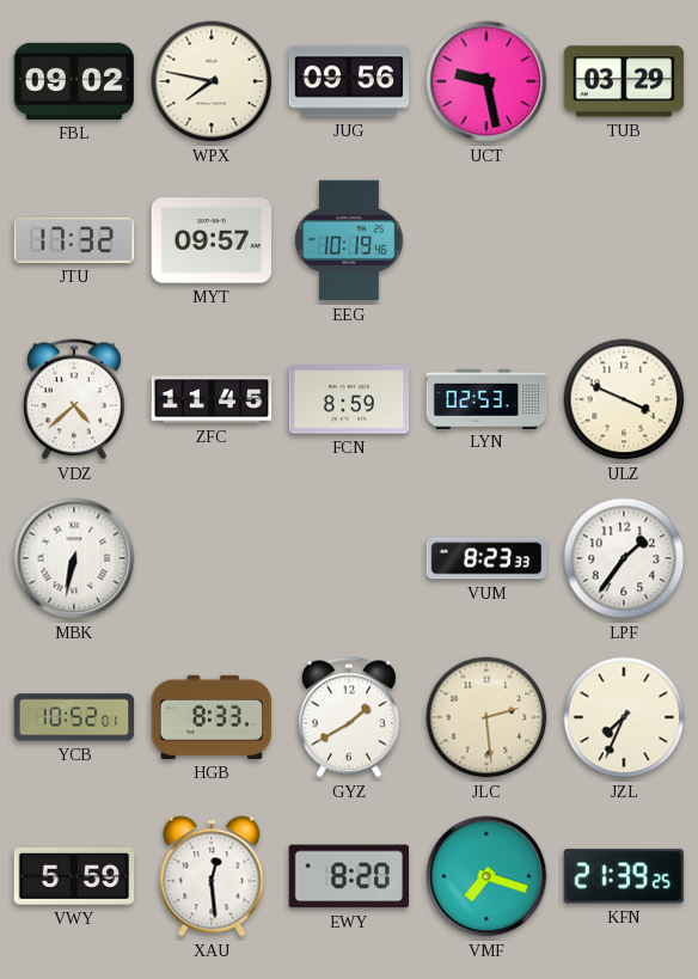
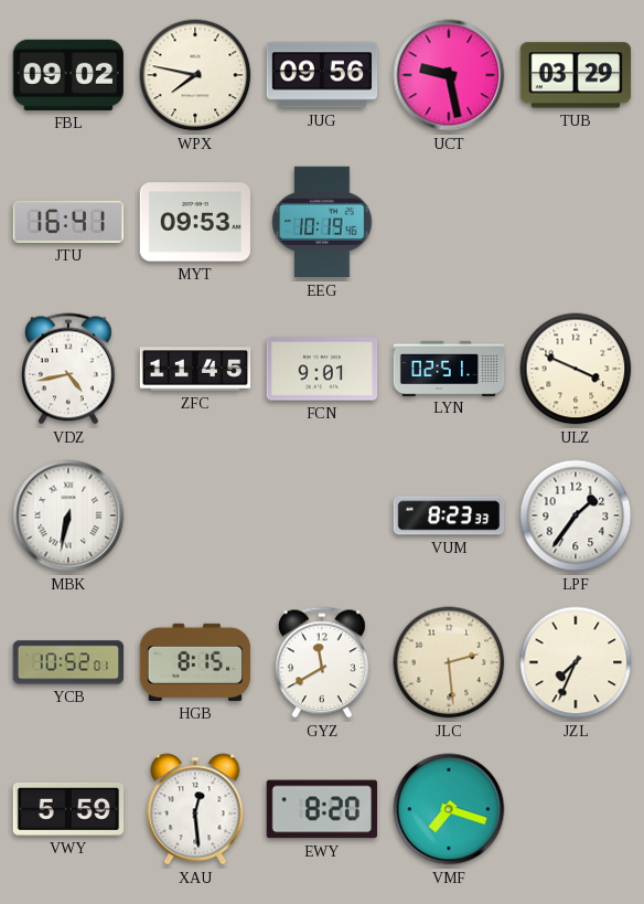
JTU: 17:32 -> 16:41 (68, 222)
MYT: 09:57 -> 09:53 (195, 222)
VDZ: 4:38 -> 4:43 (68, 369)
FCN: 8:59 -> 9:01 (322, 369)
LYN: 02:53 -> 02:51 (449, 368)
HGB: 8:33 -> 8:15 (195, 662)
GYZ: 1:40 -> 11:40 (322, 662)
KFN: 21:39 -> none (624, 876)
